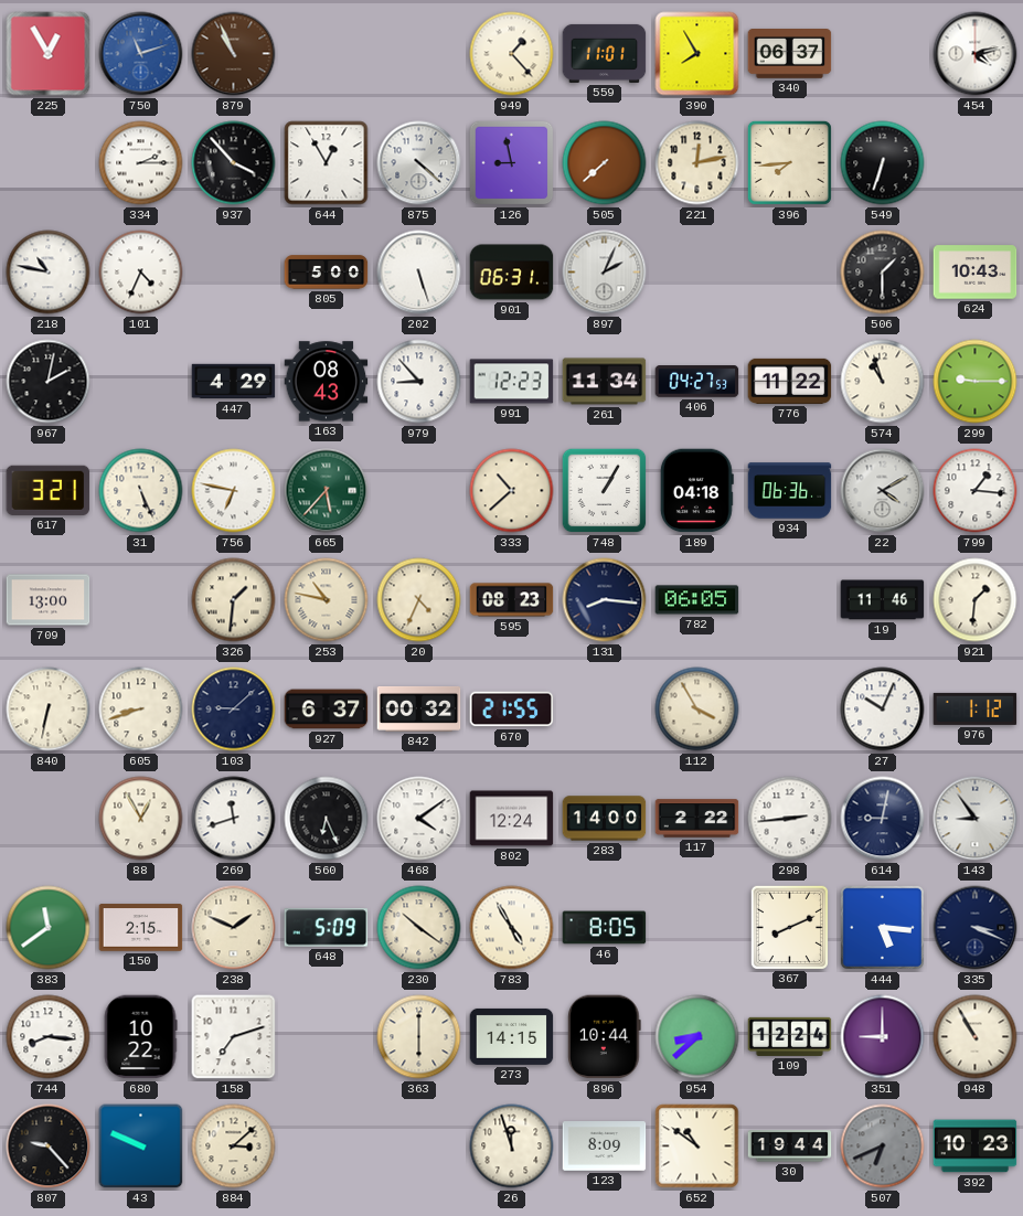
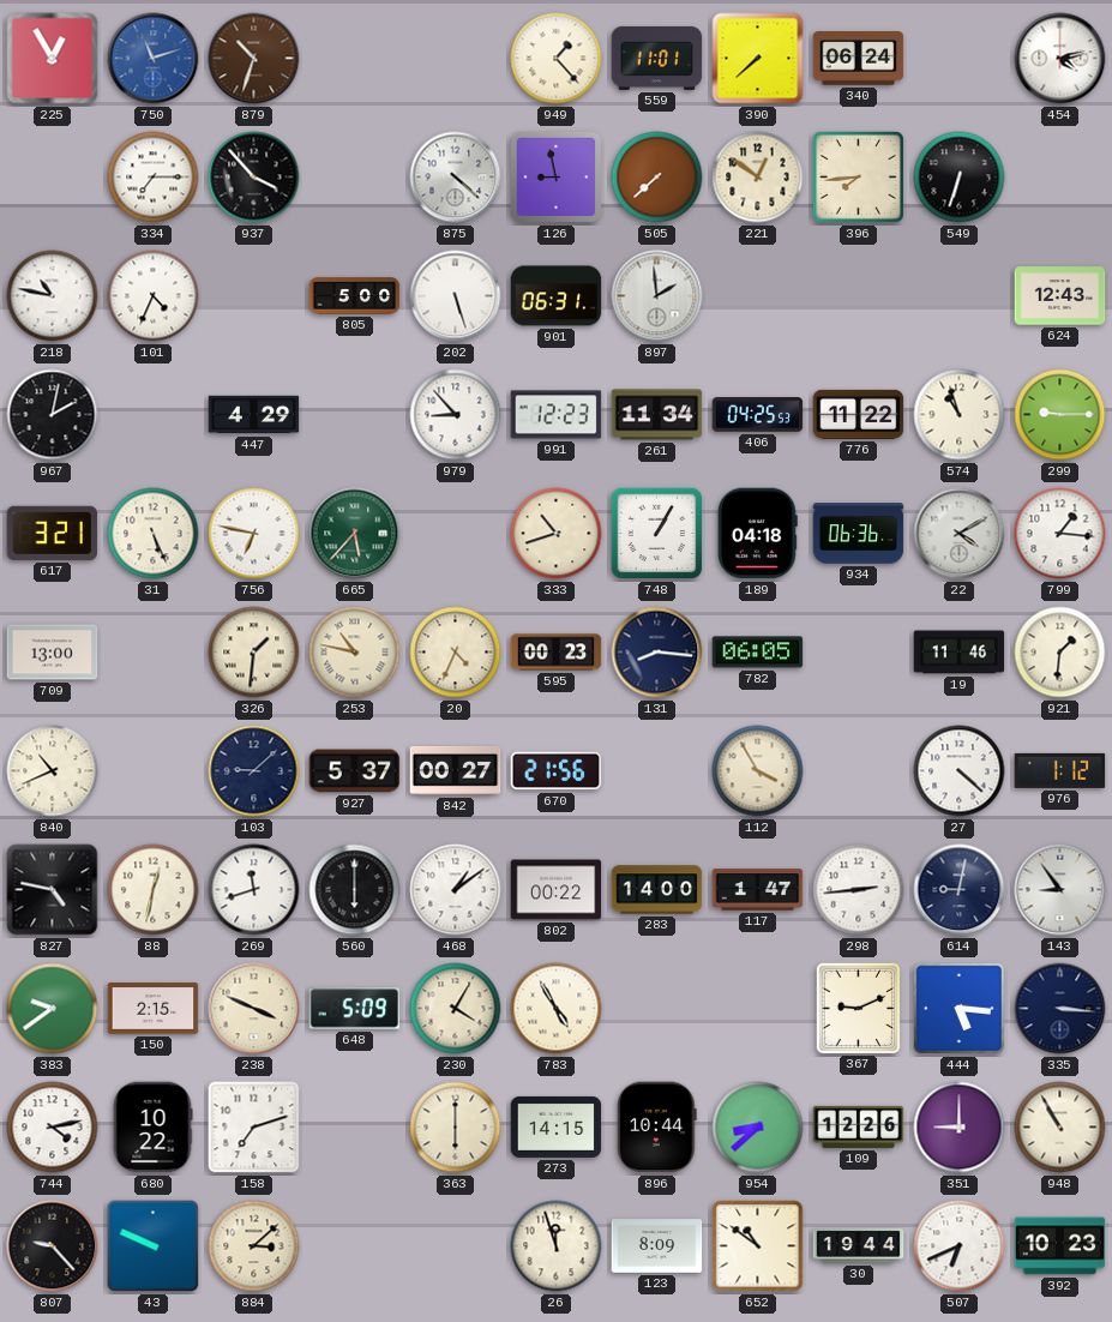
879: 10:56 -> 10:33 (254, 59)
390: 7:55 -> 7:38 (758, 59)
340: 06:37 -> 06:24 (859, 59)
334: 2:15 -> 7:15 (154, 178)
644: 12:55 -> none (327, 163)
221: 12:13 -> 12:51 (758, 178)
897: 2:04 -> 1:59 (657, 296)
506: 1:30 -> none (883, 273)
624: 10:43 -> 12:43 (1060, 296)
163: 08:43 -> none (327, 382)
406: 04:27 -> 04:25 (758, 415)
333: 10:38 -> 10:42 (557, 534)
595: 08:23 -> 00:23 (557, 653)
840: 6:32 -> 10:41 (53, 771)
605: 8:42 -> none (141, 710)
927: 6:37 -> 5:37 (355, 771)
842: 00:32 -> 00:27 (456, 770)
670: 21:55 -> 21:56 (557, 771)
27: 10:04 -> 4:22 (960, 771)
827: none -> 4:47 (53, 890)
88: 12:55 -> 12:32 (154, 890)
560: 6:26 -> 6:00 (355, 890)
468: 4:09 -> 1:09 (456, 890)
802: 12:24 -> 00:22 (557, 890)
117: 2:22 -> 1:47 (758, 890)
383: 11:39 -> 9:39 (53, 1009)
238: 1:49 -> 3:49 (254, 1009)
230: 10:21 -> 4:05 (456, 1009)
46: 8:05 -> none (605, 928)
367: 8:11 -> 9:11 (858, 1008)
335: 3:19 -> 3:16 (1060, 1009)
744: 8:16 -> 4:13 (53, 1128)
109: 12:24 -> 12:26 (859, 1126)
507 dial: grey -> white (960, 1246)
